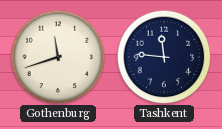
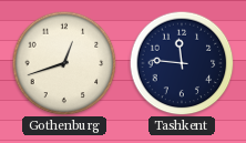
Gothenburg: 11:42 -> 12:42 (64, 63)
